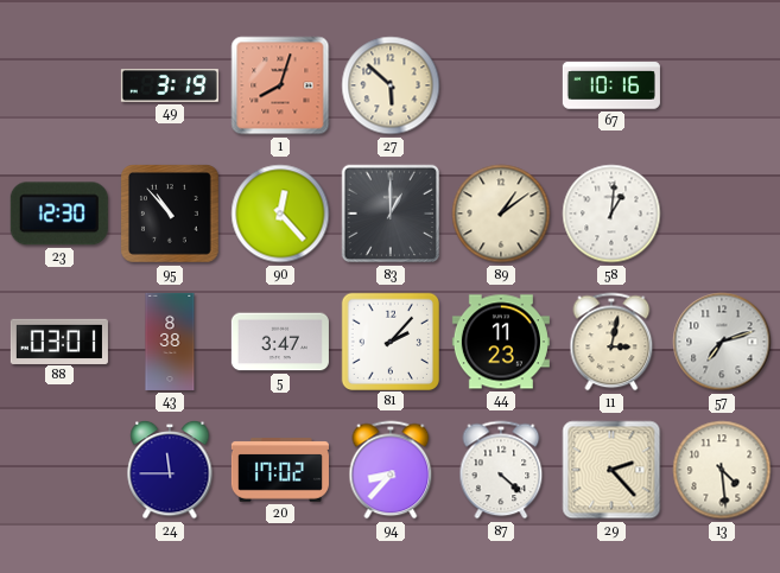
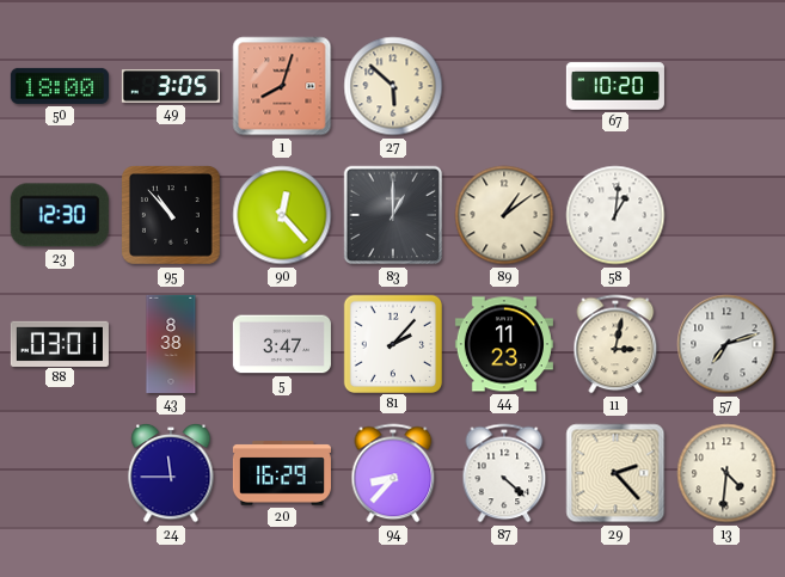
50: none -> 18:00 (60, 86)
49: 3:19 -> 3:05 (171, 86)
67: 10:16 -> 10:20 (615, 86)
20: 17:02 -> 16:29 (282, 473)
13: 4:29 -> 4:31 (726, 473)
